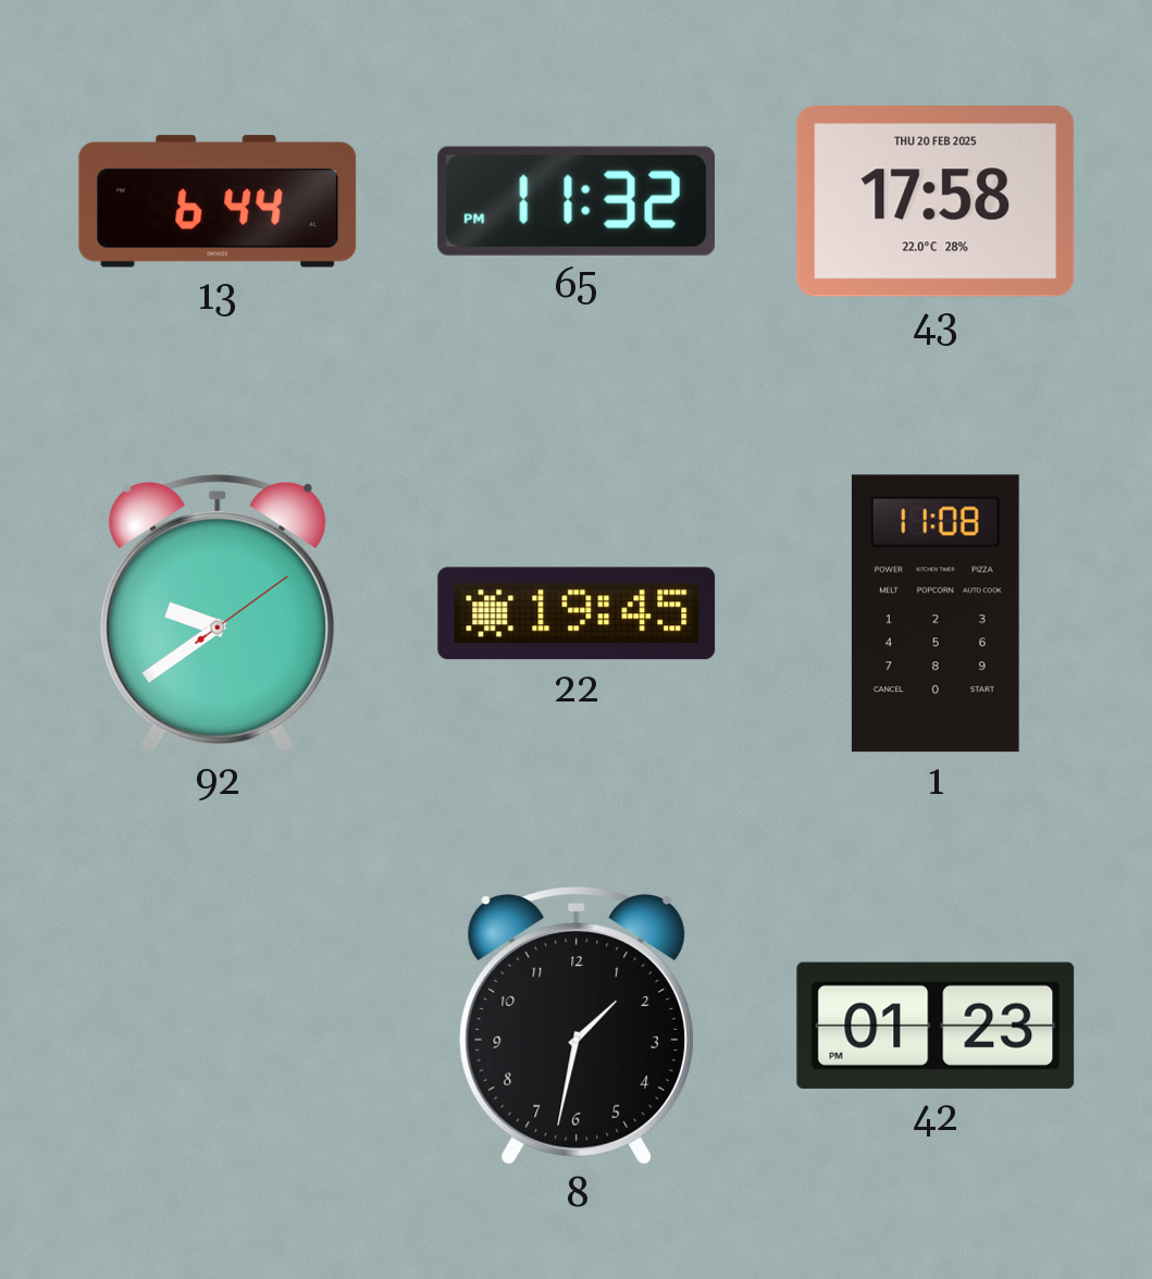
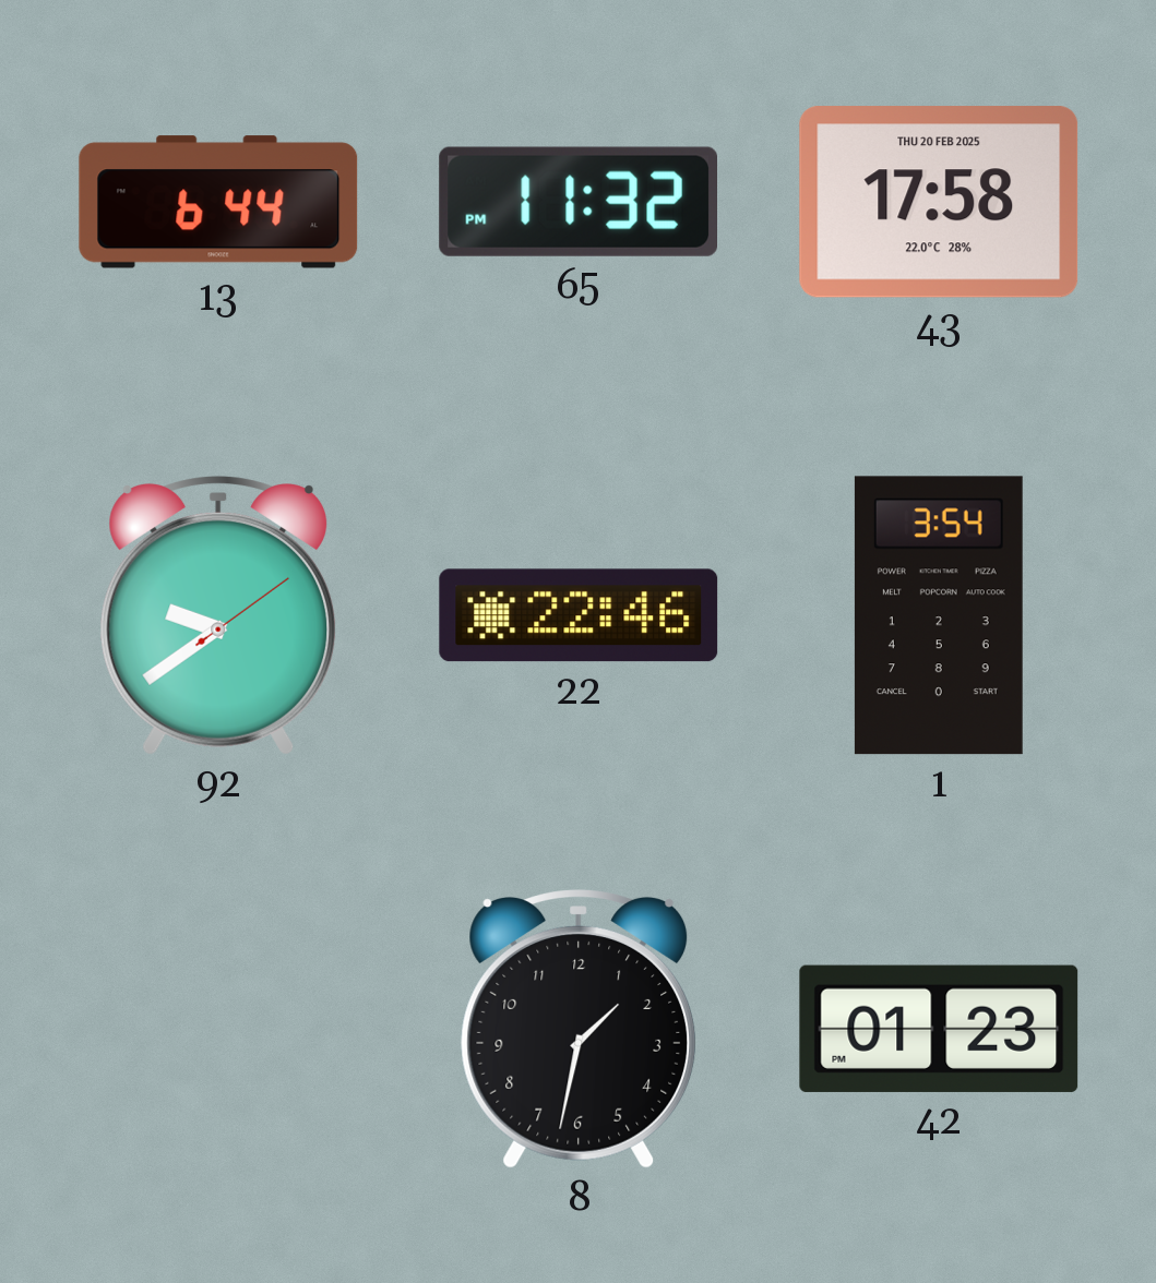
22: 19:45 -> 22:46 (579, 615)
1: 11:08 -> 3:54 (939, 615)
